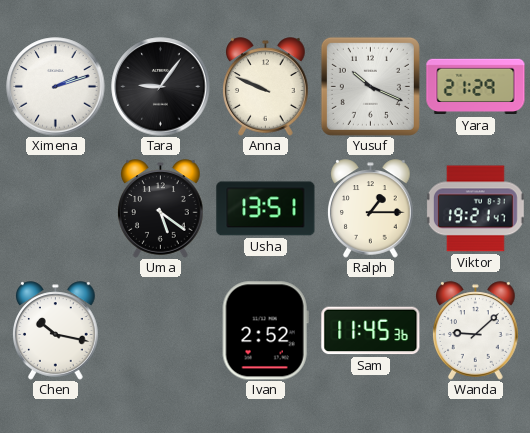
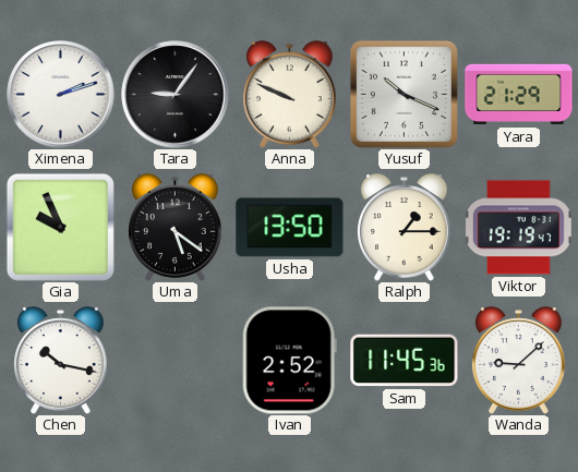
Gia: none -> 9:56 (60, 227)
Usha: 13:51 -> 13:50 (290, 228)
Viktor: 19:21 -> 19:19 (518, 228)
